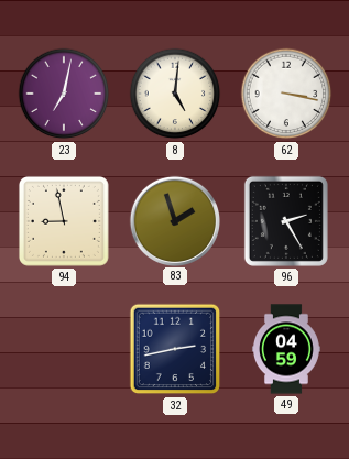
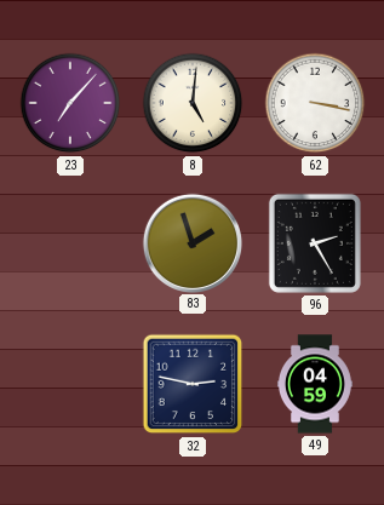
23: 7:02 -> 7:07 (70, 103)
94: 8:58 -> none (64, 221)
32: 2:43 -> 2:47 (193, 384)
